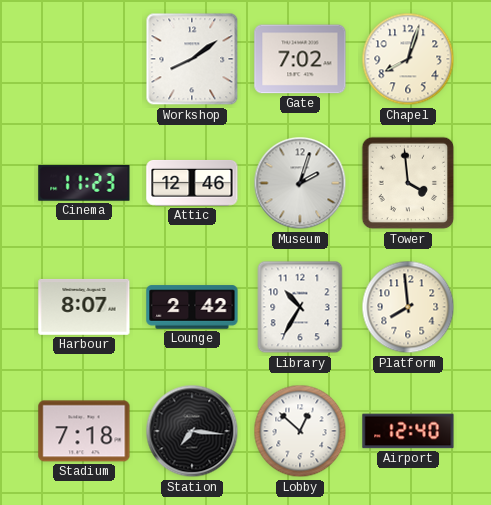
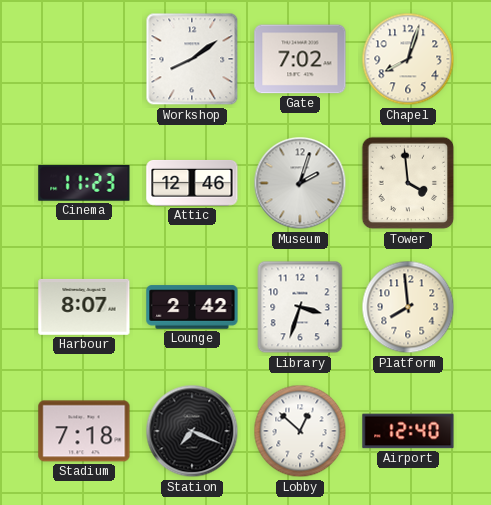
Library: 10:35 -> 3:33 (300, 307)
Station: 7:16 -> 7:19 (192, 431)
